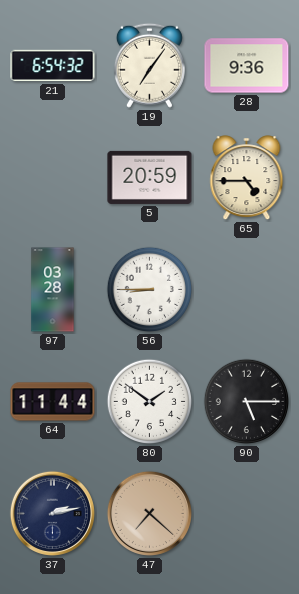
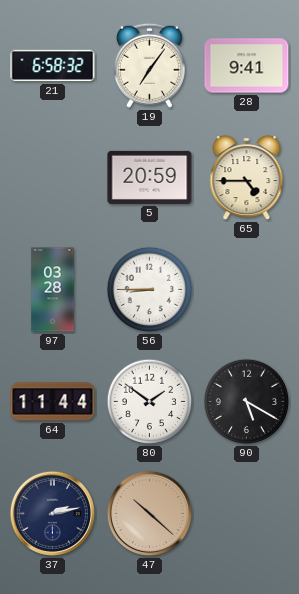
21: 6:54 -> 6:58 (53, 66)
28: 9:36 -> 9:41 (247, 66)
90: 5:15 -> 5:20 (247, 402)
47: 7:22 -> 10:22 (149, 513)
